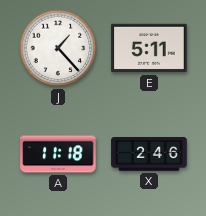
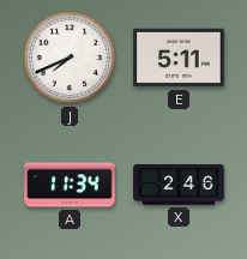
J: 1:23 -> 7:41 (70, 58)
A: 11:18 -> 11:34 (70, 185)
